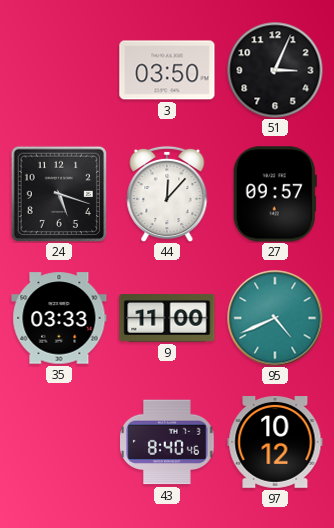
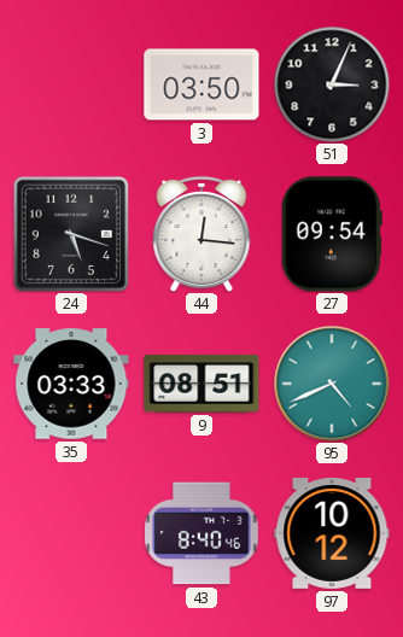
44: 12:07 -> 12:16 (201, 234)
27: 09:57 -> 09:54 (332, 234)
9: 11:00 -> 08:51 (201, 384)
